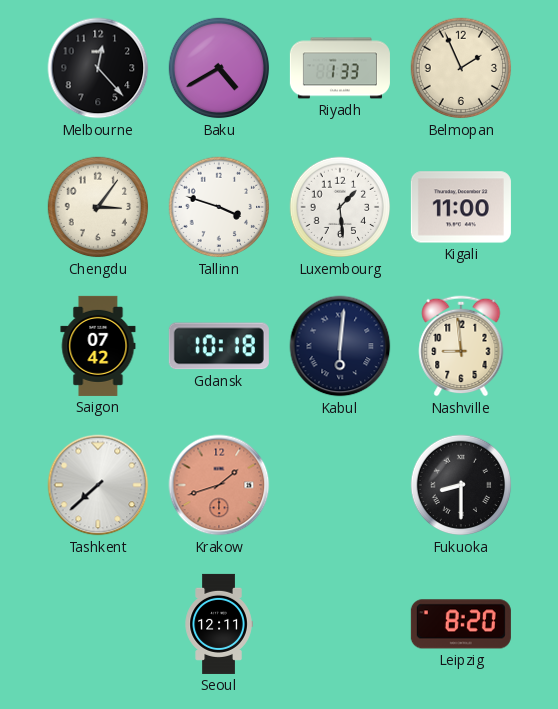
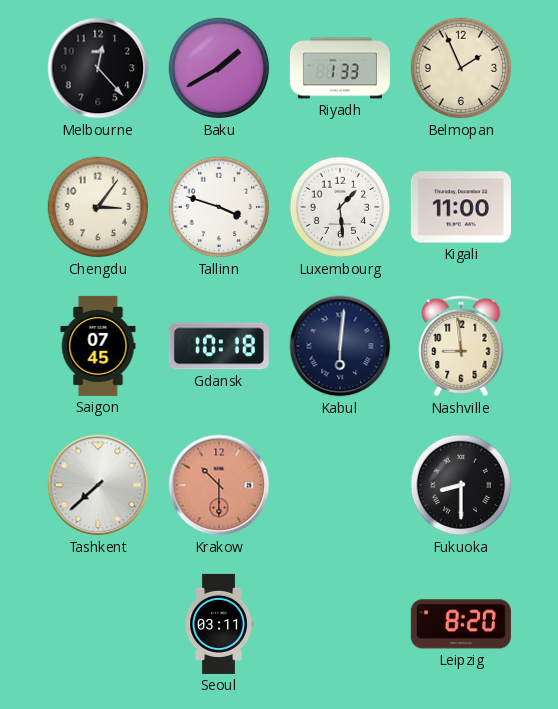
Baku: 4:40 -> 1:40 (219, 68)
Saigon: 07:42 -> 07:45 (98, 346)
Krakow: 1:42 -> 10:30 (219, 485)
Seoul: 12:11 -> 03:11 (219, 624)
